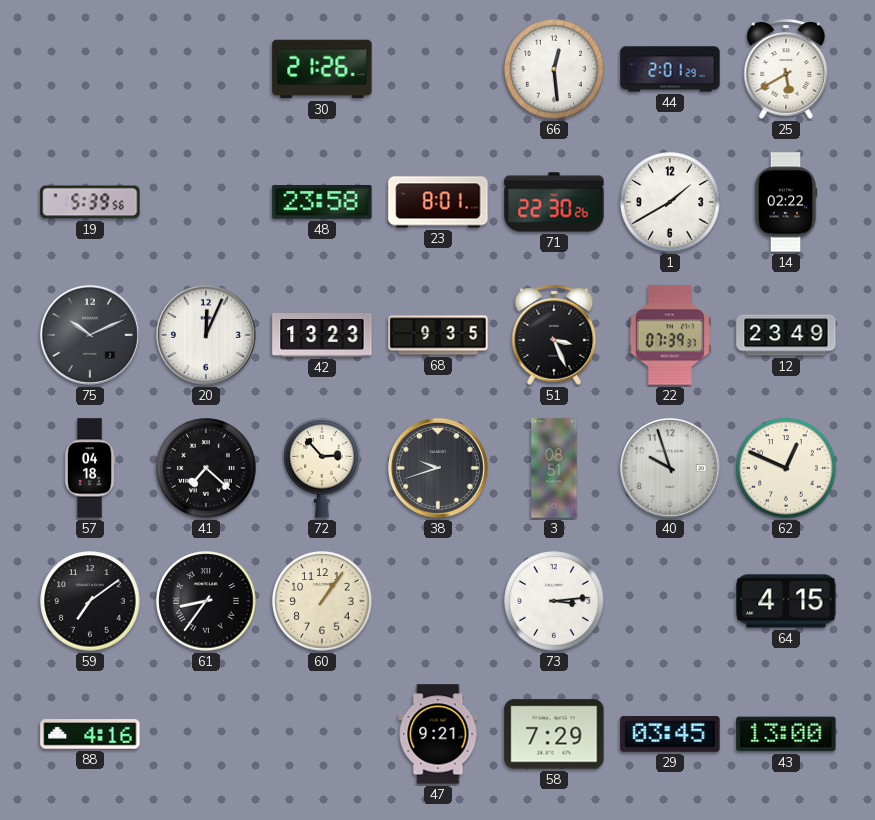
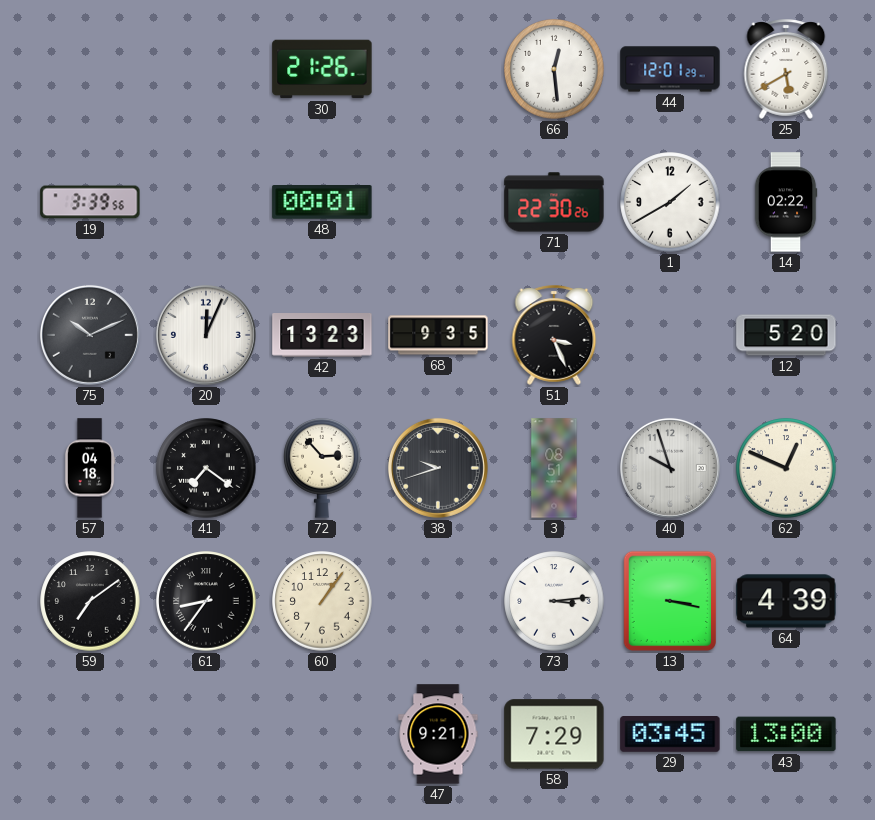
44: 2:01 -> 12:01 (670, 69)
19: 5:39 -> 3:39 (90, 202)
48: 23:58 -> 00:01 (322, 203)
23: 8:01 -> none (438, 202)
22: 07:39 -> none (670, 335)
12: 23:49 -> 5:20 (786, 335)
41: 7:22 -> 7:21 (206, 468)
13: none -> 3:17 (670, 601)
64: 4:15 -> 4:39 (786, 601)
88: 4:16 -> none (90, 734)
